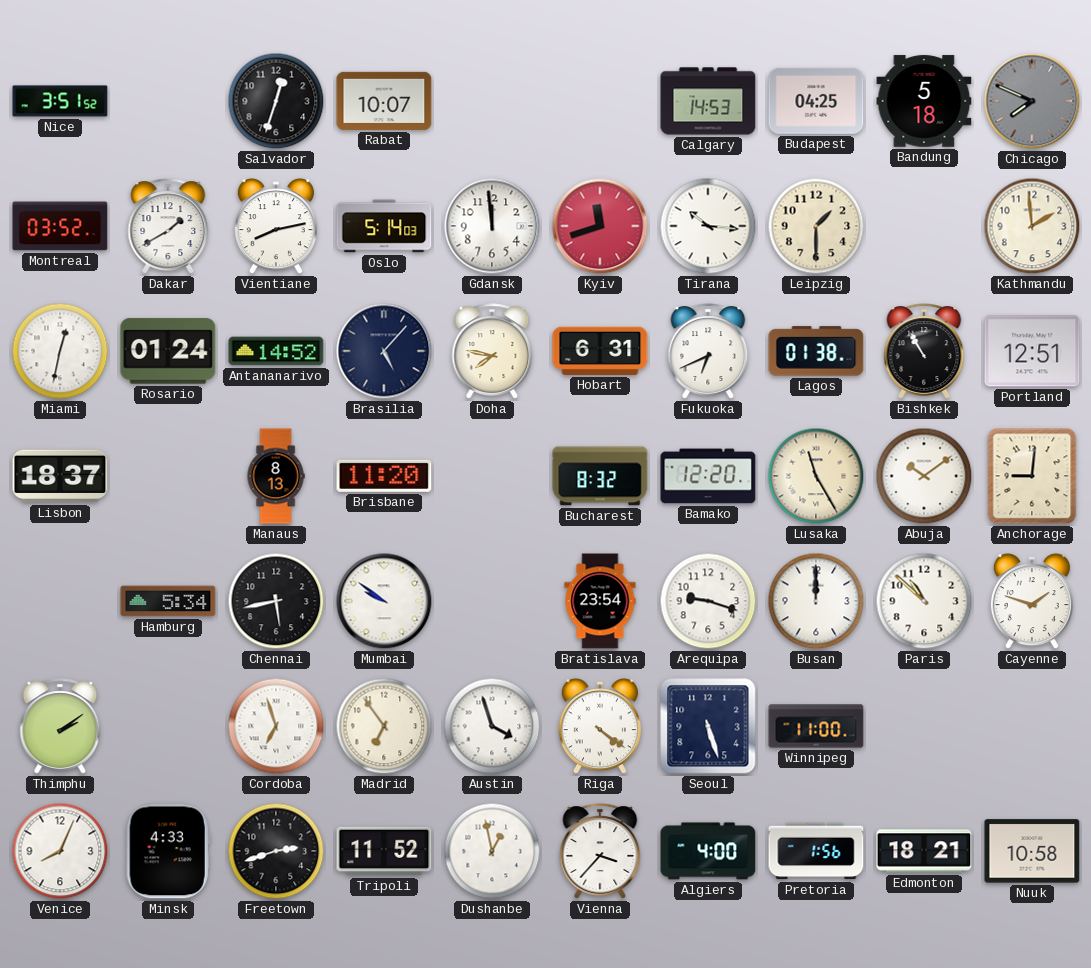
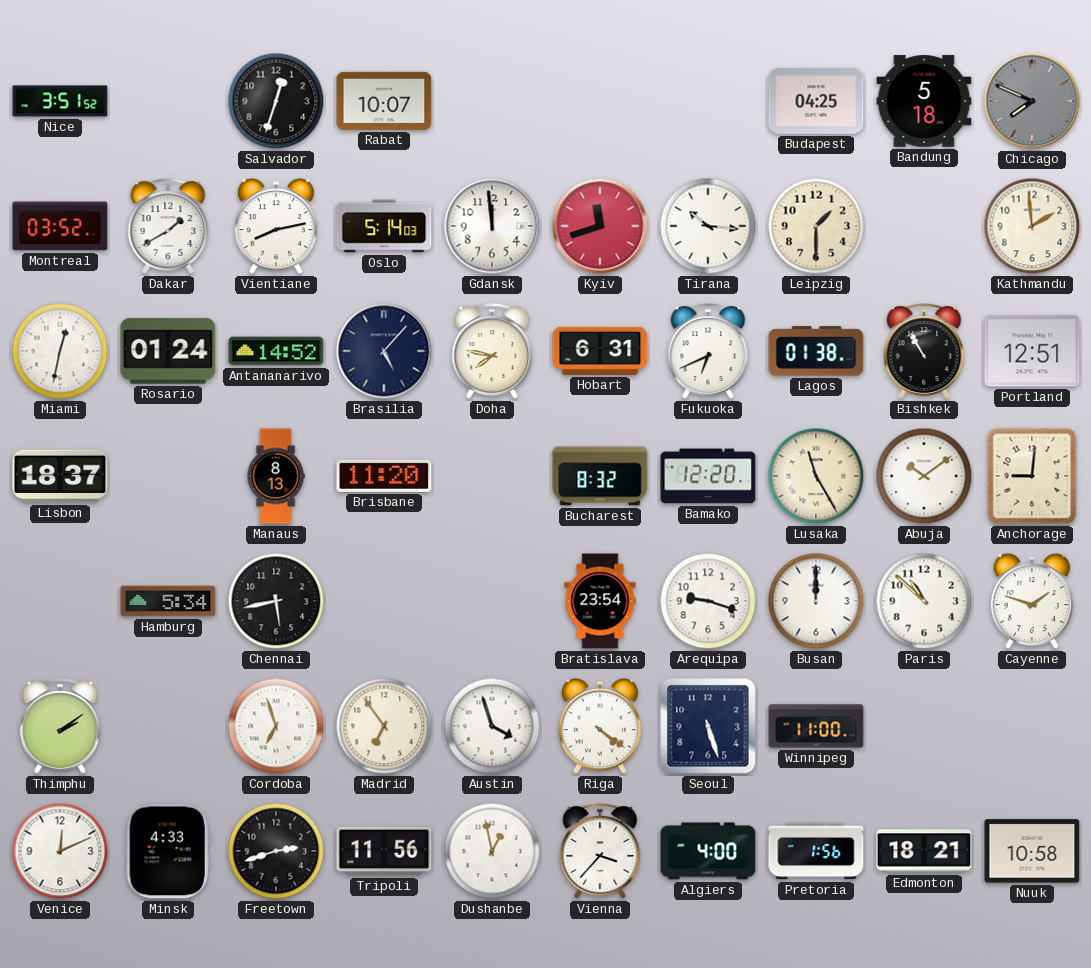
Calgary: 14:53 -> none (708, 101)
Mumbai: 9:51 -> none (384, 601)
Venice: 8:04 -> 12:11 (60, 851)
Tripoli: 11:52 -> 11:56 (384, 851)
